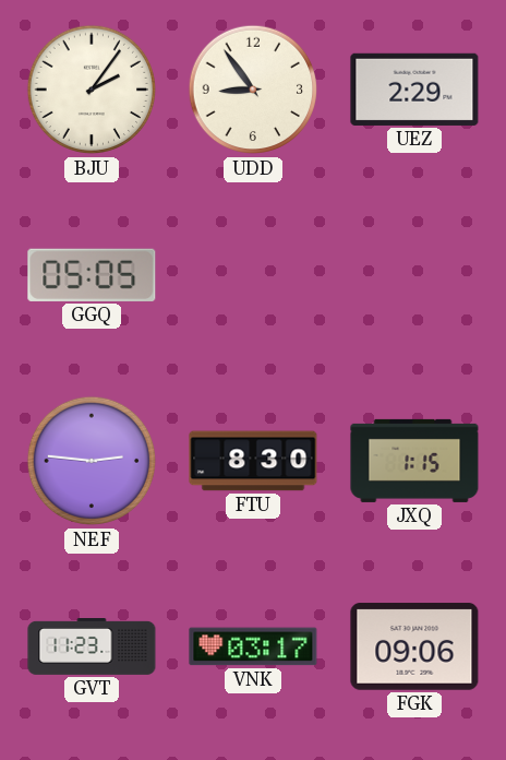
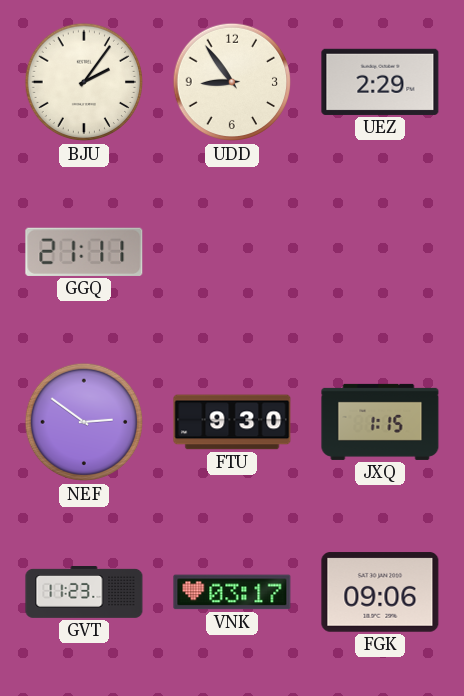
GGQ: 05:05 -> 21:11 (84, 252)
NEF: 2:46 -> 2:51 (84, 422)
FTU: 8:30 -> 9:30 (232, 422)
